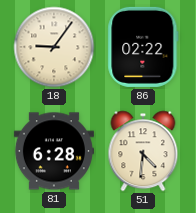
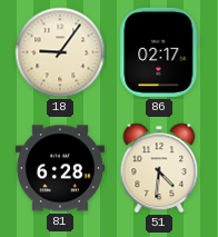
86: 02:22 -> 02:17 (159, 52)
